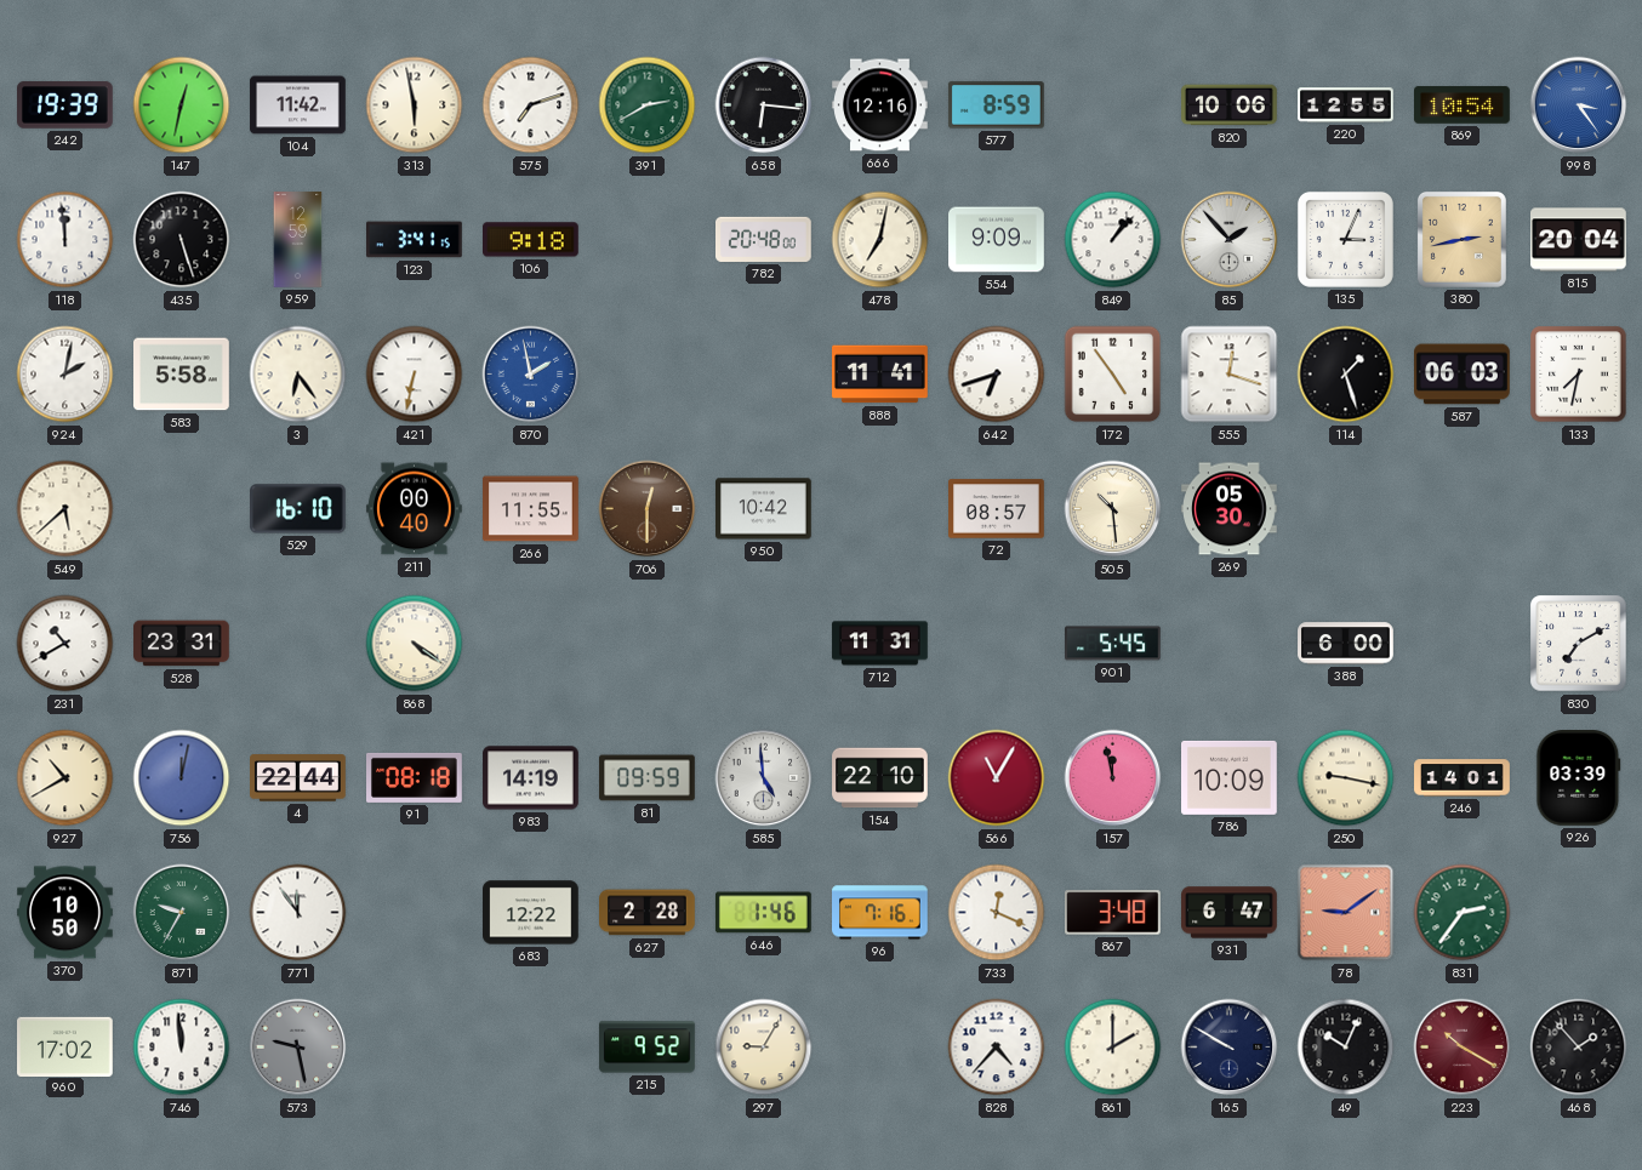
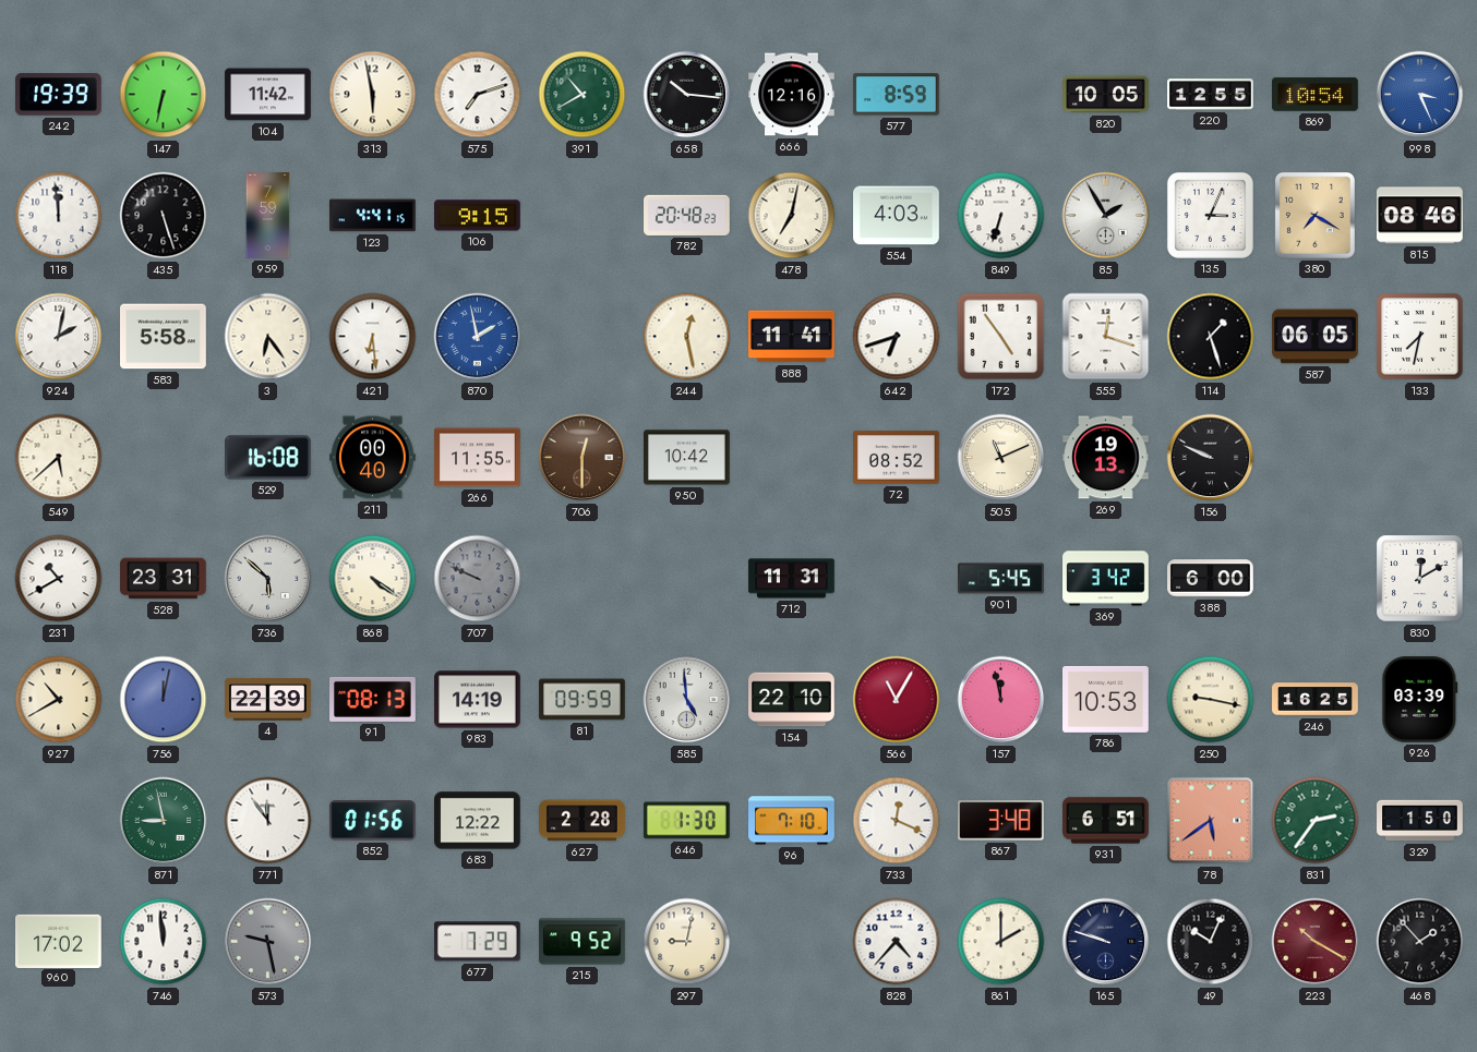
147: 12:32 -> 6:32 (164, 95)
391: 2:40 -> 10:40 (583, 95)
658: 6:16 -> 10:16 (687, 95)
820: 10:06 -> 10:05 (1106, 95)
998: 3:24 -> 3:26 (1420, 95)
959: 12:59 -> 7:59 (268, 216)
123: 3:41 -> 4:41 (373, 216)
106: 9:18 -> 9:15 (478, 216)
782: 20:48:00 -> 20:48:23 (687, 215)
554: 9:09 -> 4:03 (897, 216)
849: 1:07 -> 6:33 (1001, 216)
85: 1:53 -> 1:55 (1106, 216)
380: 2:43 -> 7:20 (1314, 215)
815: 20:04 -> 08:46 (1420, 216)
421: 6:32 -> 6:29 (373, 337)
244: none -> 12:28 (687, 337)
587: 06:03 -> 06:05 (1316, 337)
529: 16:10 -> 16:08 (268, 458)
72: 08:57 -> 08:52 (897, 458)
505: 10:29 -> 11:11 (1001, 458)
269: 05:30 -> 19:13 (1106, 458)
156: none -> 9:49 (1211, 458)
736: none -> 5:52 (268, 579)
707: none -> 9:49 (478, 579)
369: none -> 3:42 (1106, 579)
830: 7:10 -> 12:10 (1420, 579)
4: 22:44 -> 22:39 (268, 700)
91: 08:18 -> 08:13 (373, 699)
786: 10:09 -> 10:53 (1106, 699)
246: 14:01 -> 16:25 (1316, 700)
370: 10:50 -> none (65, 913)
871: 9:35 -> 8:58 (164, 821)
852: none -> 01:56 (372, 821)
646: 1:46 -> 1:30 (687, 821)
96: 7:16 -> 7:10 (792, 821)
931: 6:47 -> 6:51 (1106, 821)
78: 9:09 -> 5:39 (1211, 821)
329: none -> 1:50 (1420, 821)
677: none -> 7:29 (478, 942)
297: 9:05 -> 9:02 (687, 942)
165: 9:50 -> 9:48 (1106, 942)
